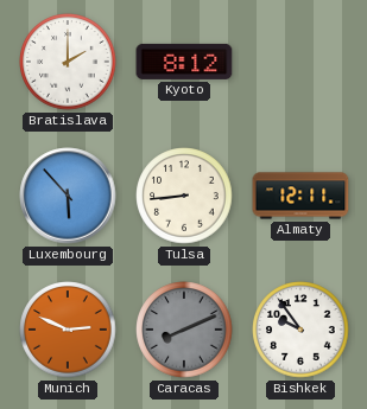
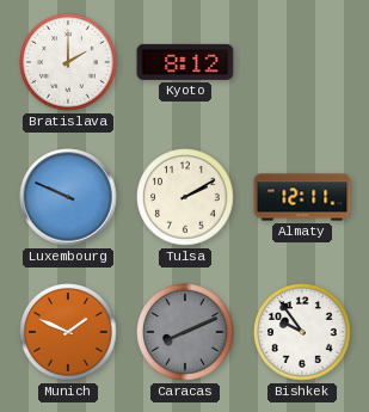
Luxembourg: 5:53 -> 9:49 (68, 197)
Tulsa: 8:44 -> 2:10 (185, 197)
Munich: 2:49 -> 1:49 (68, 332)
